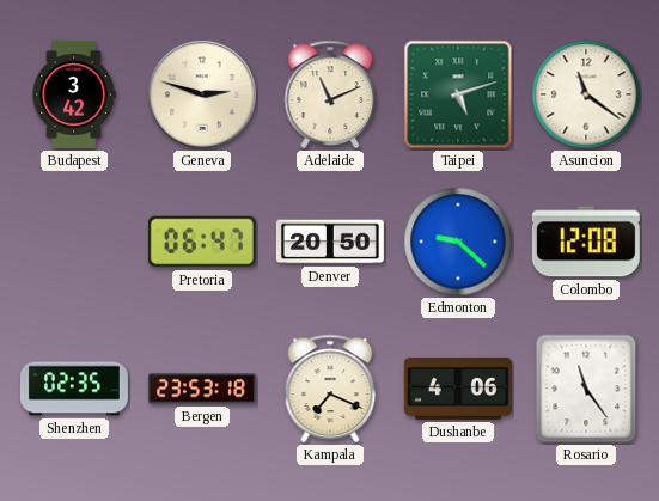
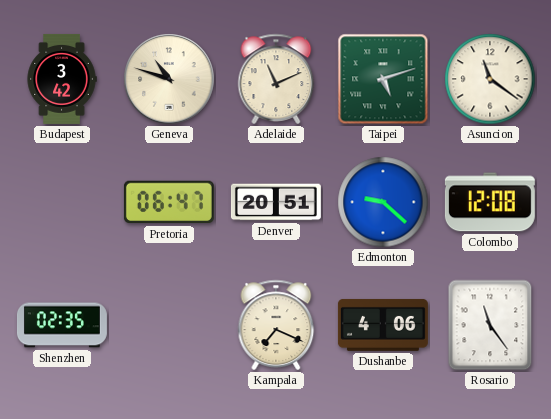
Geneva: 2:48 -> 10:48 (169, 79)
Denver: 20:50 -> 20:51 (276, 202)
Bergen: 23:53 -> none (202, 389)
